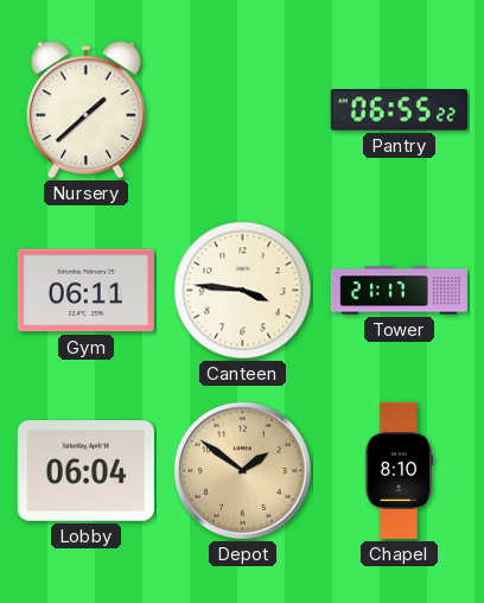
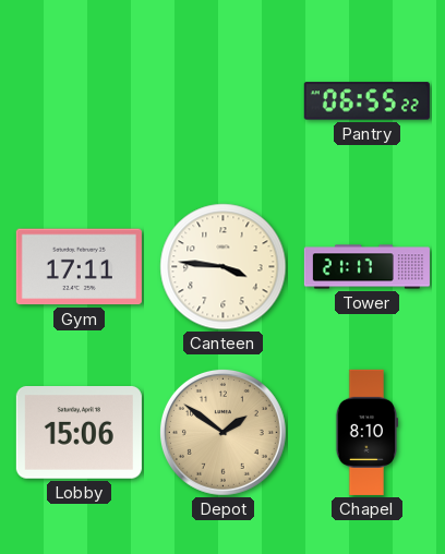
Nursery: 1:38 -> none (85, 110)
Gym: 06:11 -> 17:11 (79, 267)
Lobby: 06:04 -> 15:06 (79, 433)
